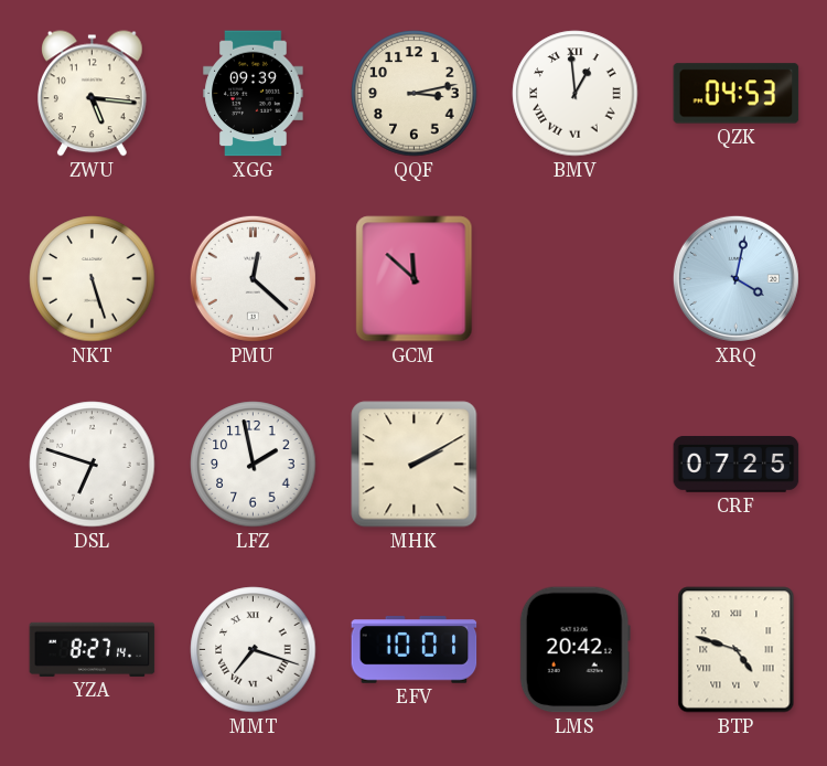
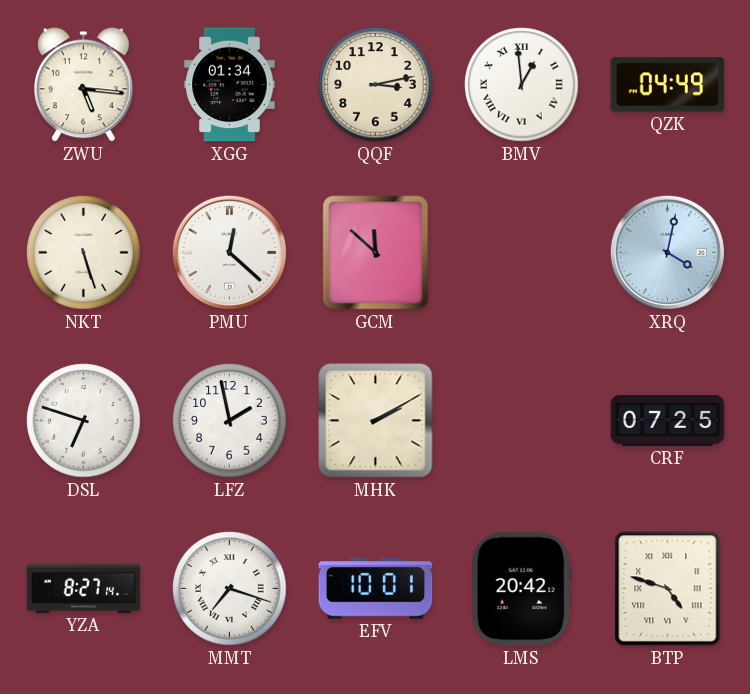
XGG: 09:39 -> 01:34 (230, 85)
QZK: 04:53 -> 04:49 (668, 85)
